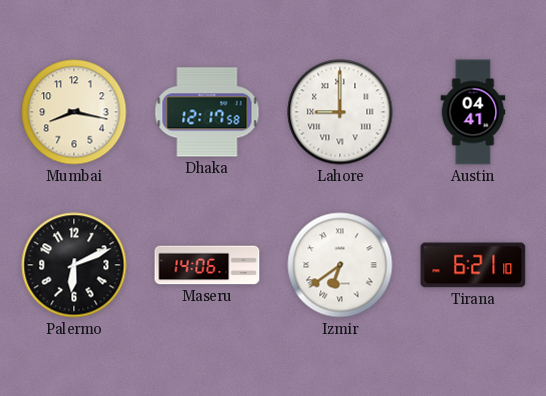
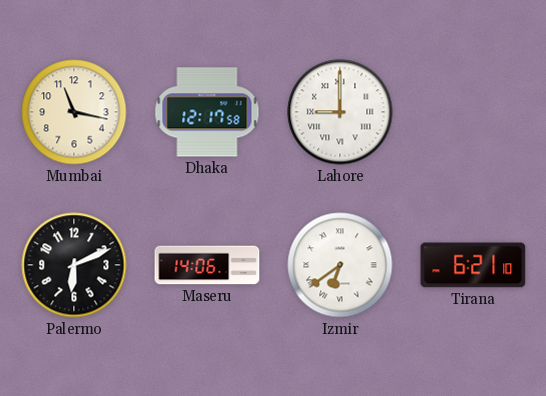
Mumbai: 8:17 -> 11:17 (74, 112)
Austin: 04:41 -> none (473, 112)
